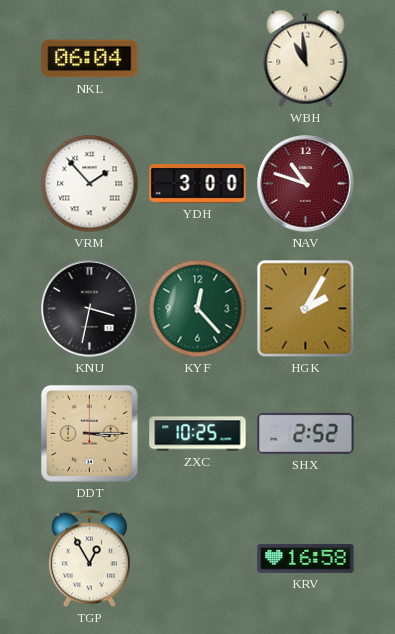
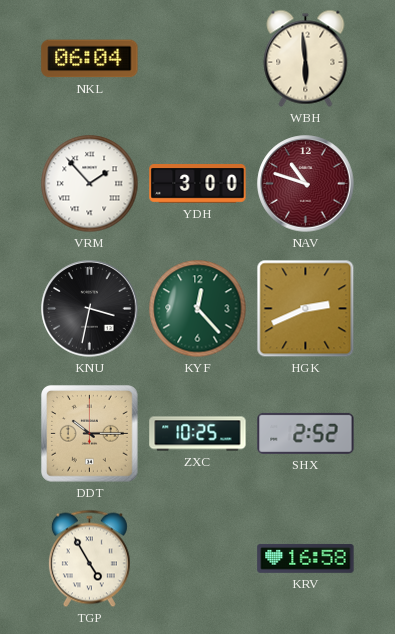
WBH: 10:59 -> 5:59 (306, 58)
HGK: 2:05 -> 2:41 (306, 309)
DDT: 3:15 -> 10:15 (90, 434)
TGP: 12:55 -> 4:55 (89, 559)
